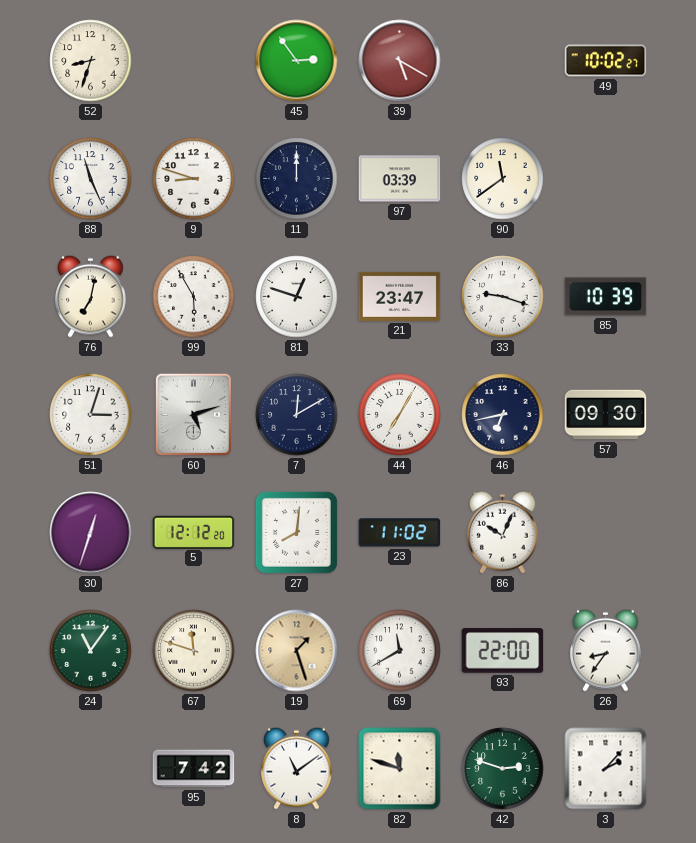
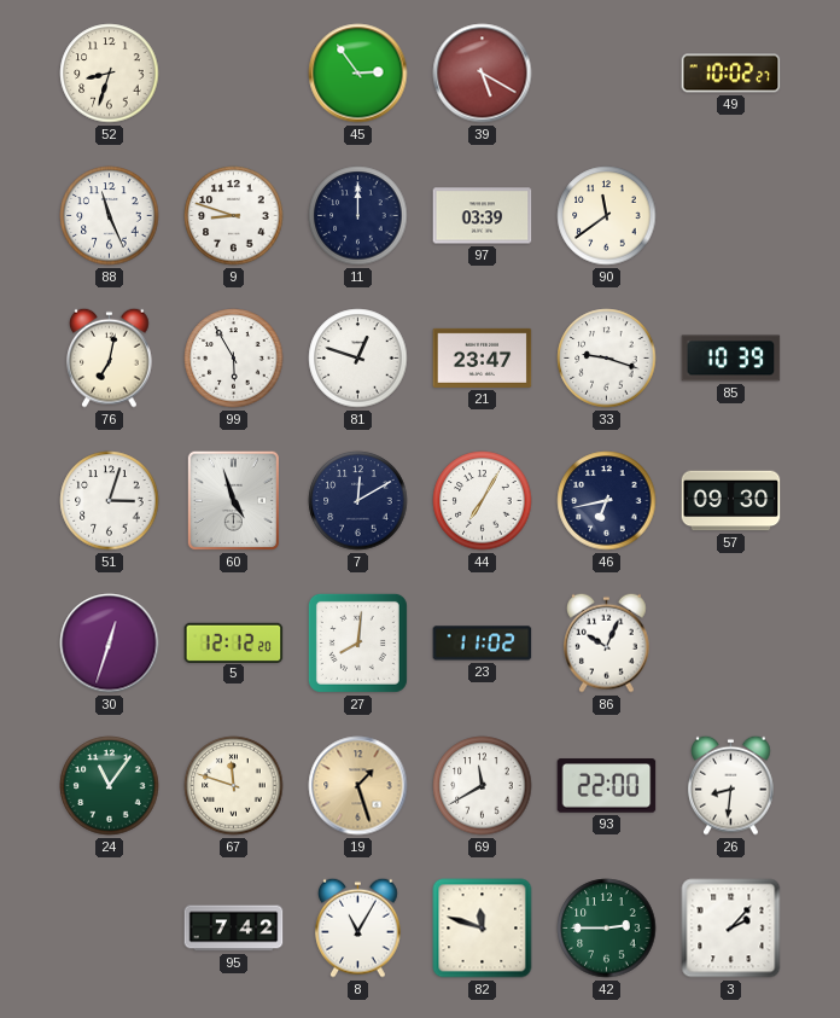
60: 5:12 -> 4:57 (233, 500)
26: 8:36 -> 8:31 (731, 785)
8: 11:09 -> 11:05 (358, 927)
42: 2:48 -> 2:45 (607, 929)
